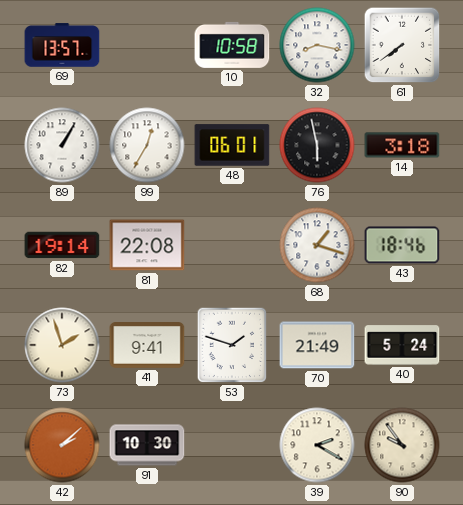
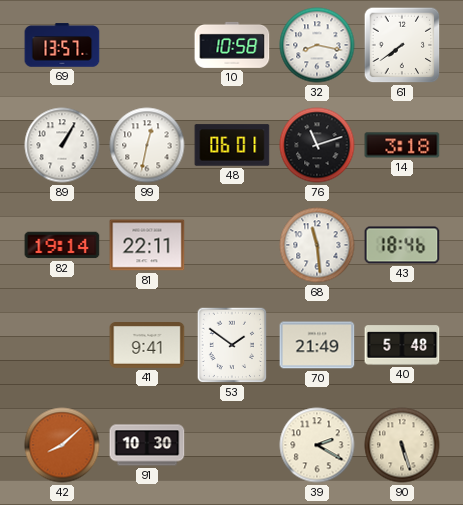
99: 12:35 -> 12:32 (147, 145)
76: 5:58 -> 11:12 (317, 145)
81: 22:08 -> 22:11 (147, 245)
68: 1:18 -> 11:29 (317, 245)
73: 1:57 -> none (62, 345)
53: 1:48 -> 1:51 (232, 345)
40: 5:24 -> 5:48 (402, 345)
42: 2:08 -> 8:08 (62, 445)
90: 9:54 -> 5:27 (402, 445)
